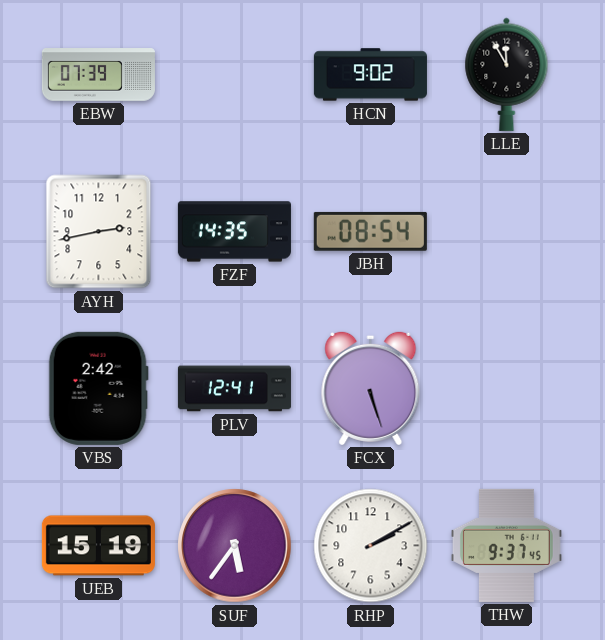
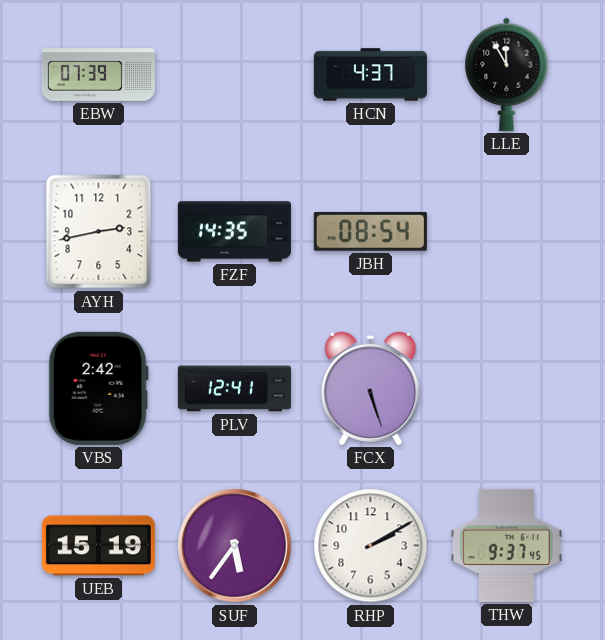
HCN: 9:02 -> 4:37 (370, 75)
